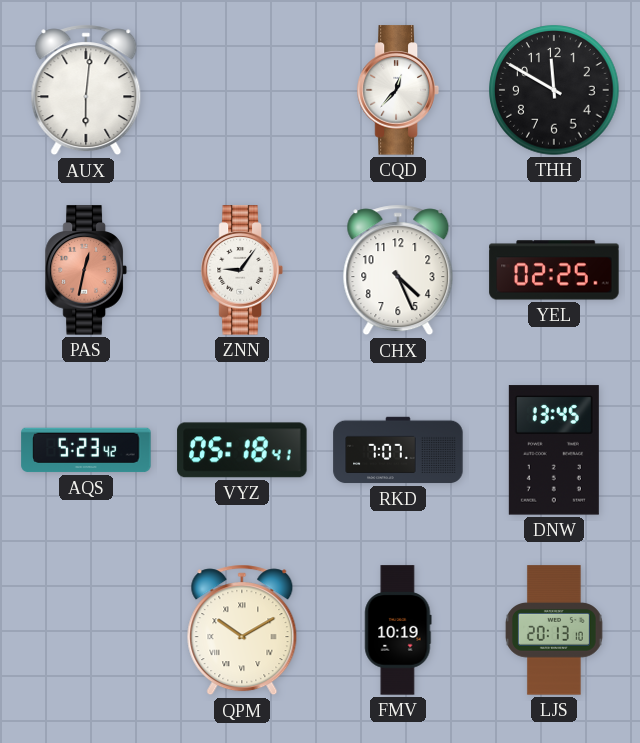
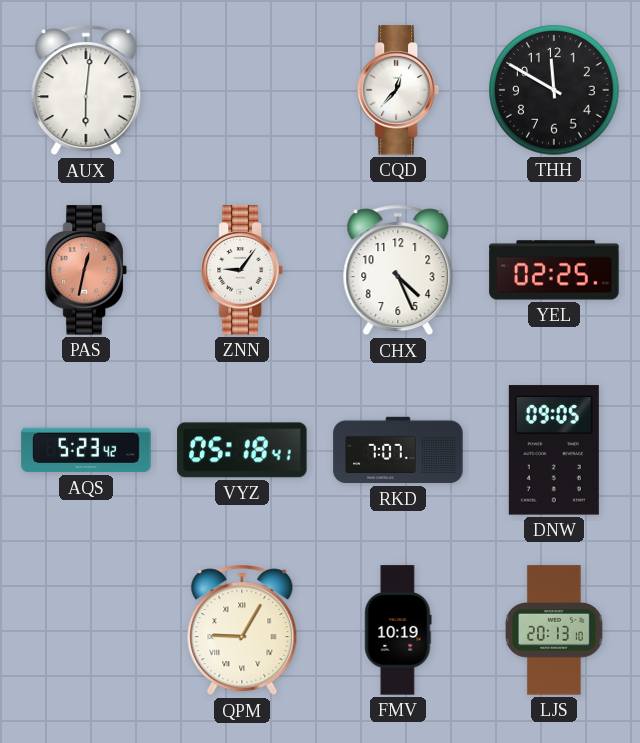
DNW: 13:45 -> 09:05 (554, 450)
QPM: 10:10 -> 9:05 (242, 630)
